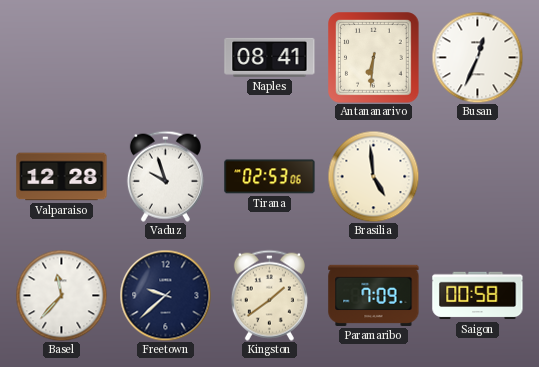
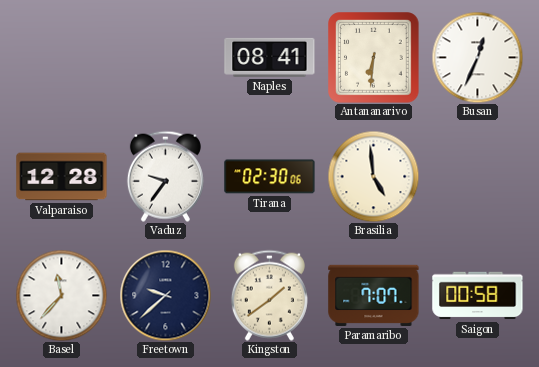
Vaduz: 9:57 -> 9:36 (165, 176)
Tirana: 02:53 -> 02:30 (270, 177)
Paramaribo: 7:09 -> 7:07 (374, 295)
